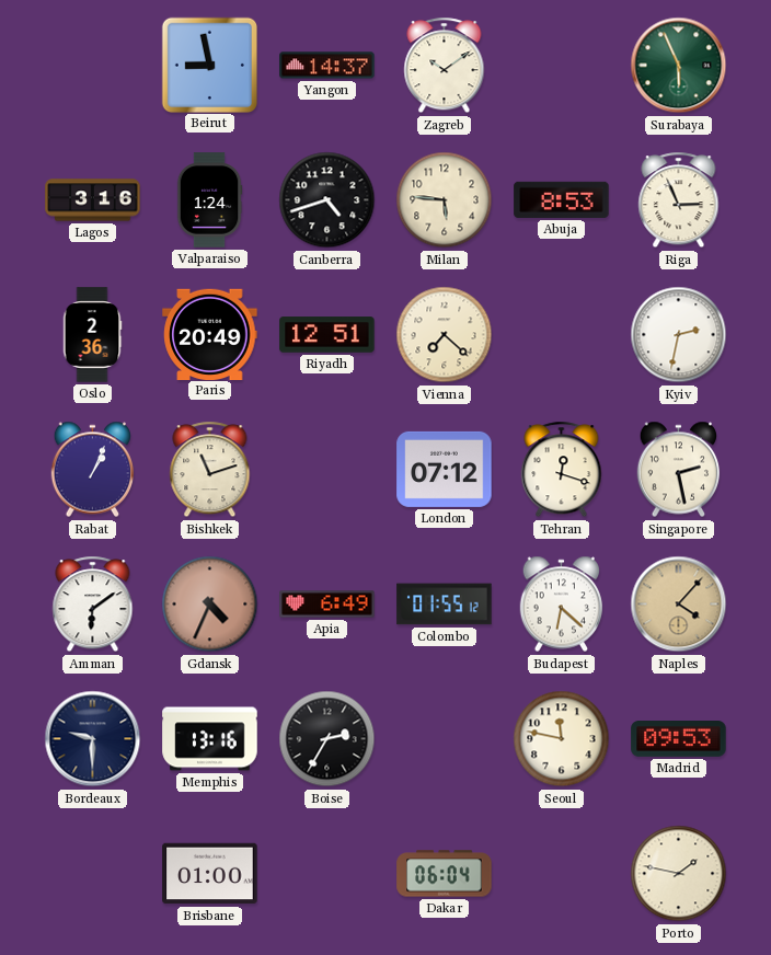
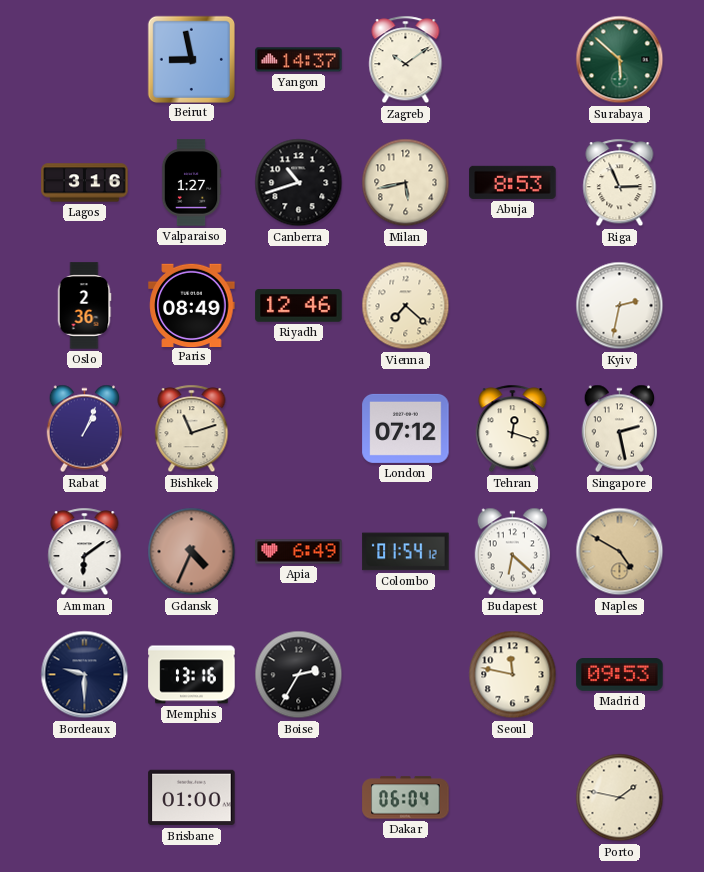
Surabaya: 5:56 -> 5:52 (620, 60)
Valparaiso: 1:24 -> 1:27 (191, 183)
Canberra: 4:42 -> 10:42 (299, 183)
Milan: 5:46 -> 5:43 (406, 183)
Paris: 20:49 -> 08:49 (192, 305)
Riyadh: 12:51 -> 12:46 (299, 306)
Colombo: 01:55 -> 01:54 (406, 552)
Naples: 4:07 -> 4:50 (620, 552)
